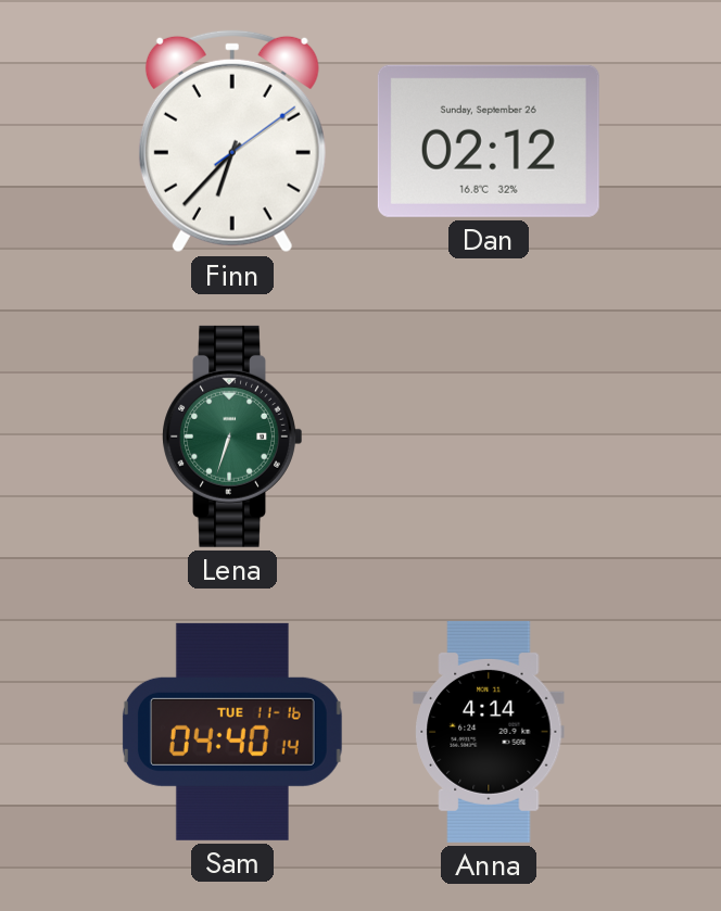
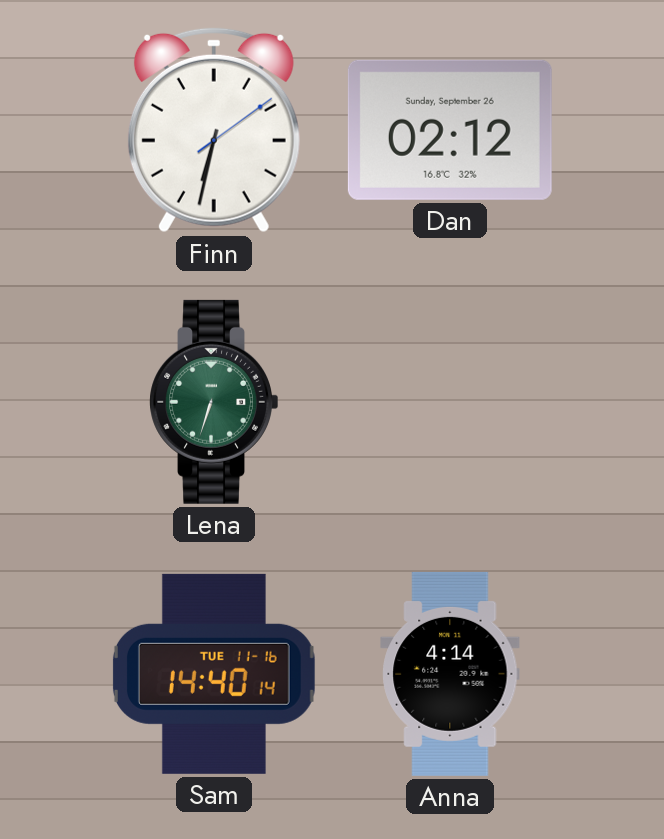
Finn: 6:37 -> 6:32 (214, 130)
Sam: 04:40 -> 14:40 (214, 674)
